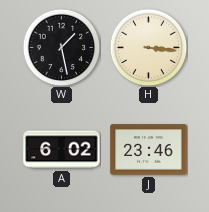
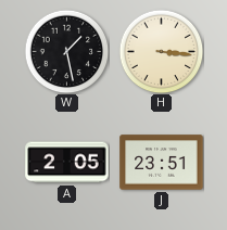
A: 6:02 -> 2:05 (67, 163)
J: 23:46 -> 23:51 (162, 163)
